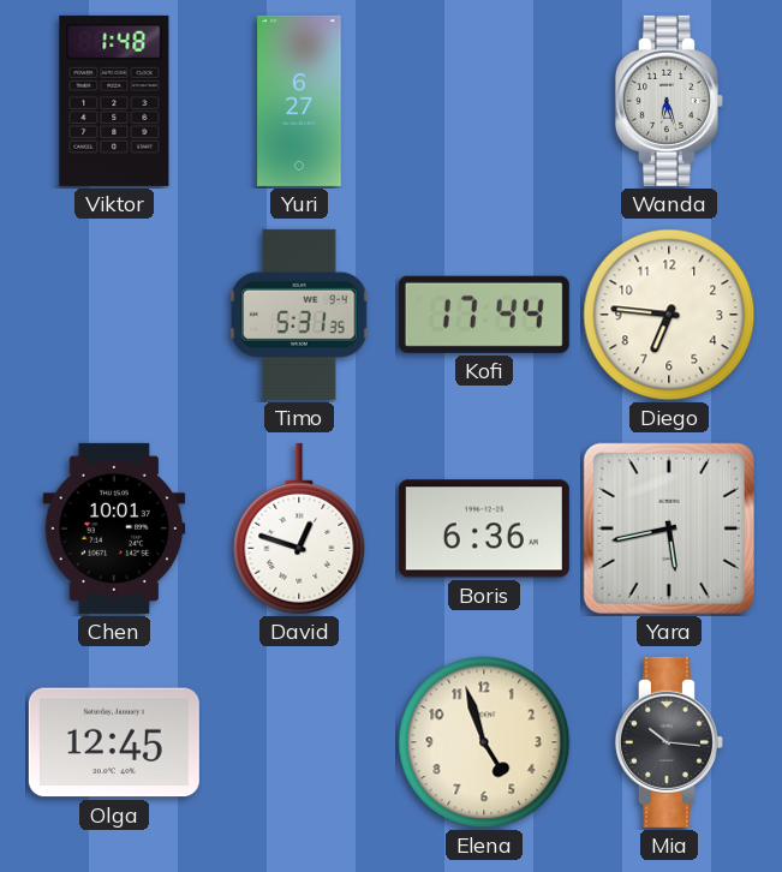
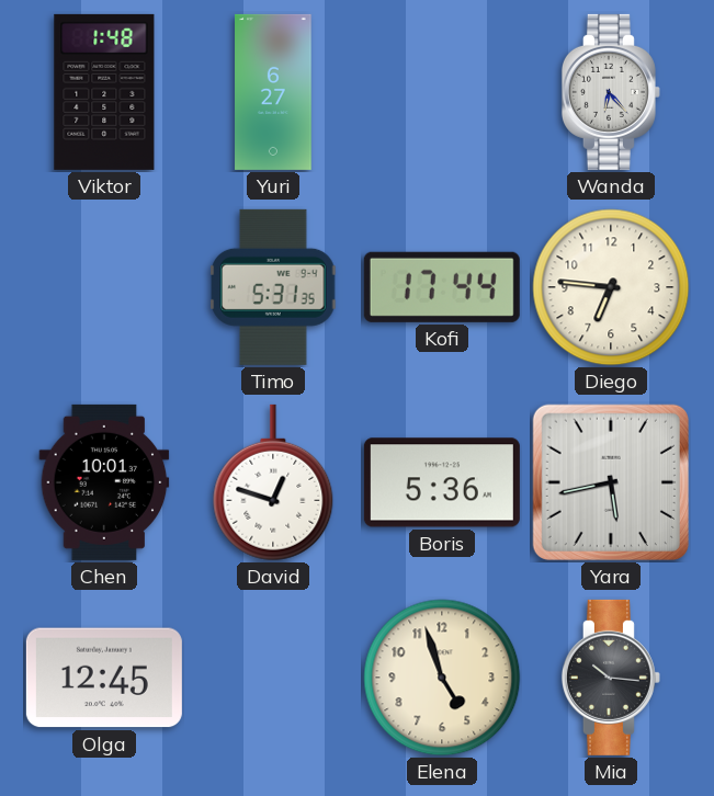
Wanda: 6:27 -> 6:23 (611, 92)
Boris: 6:36 -> 5:36 (442, 482)
